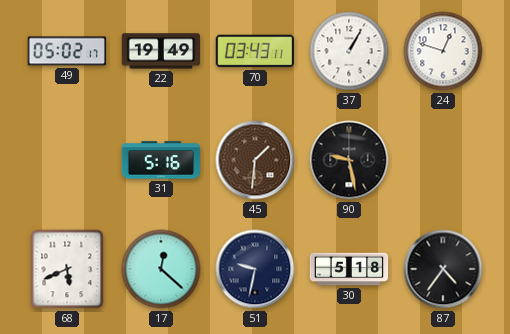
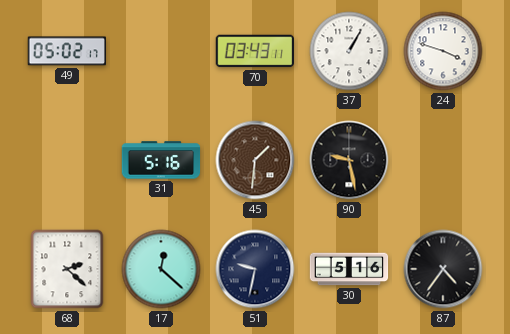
22: 19:49 -> none (161, 51)
24: 12:48 -> 3:48 (443, 51)
68: 5:41 -> 2:22 (67, 269)
30: 5:18 -> 5:16 (349, 269)
